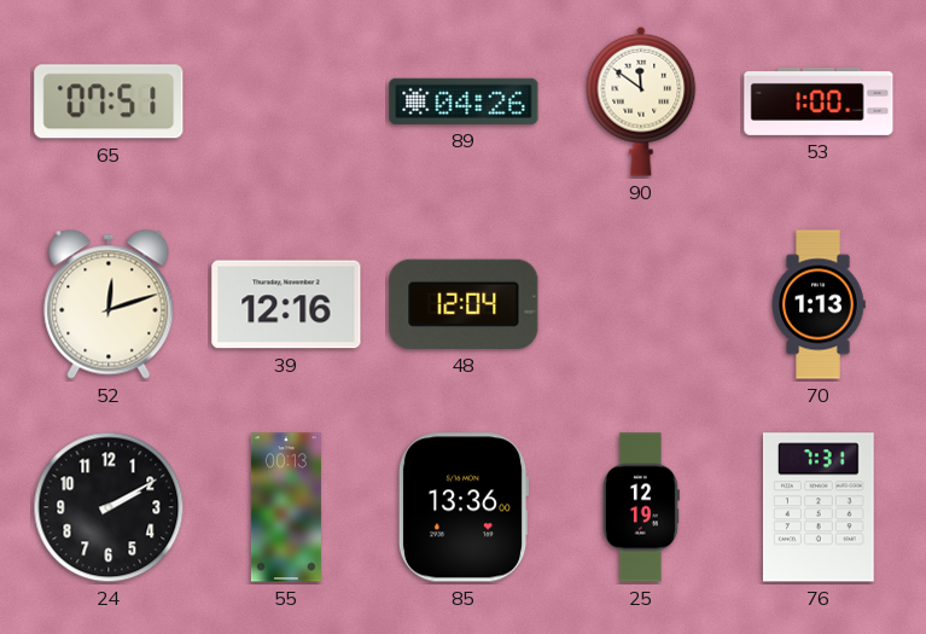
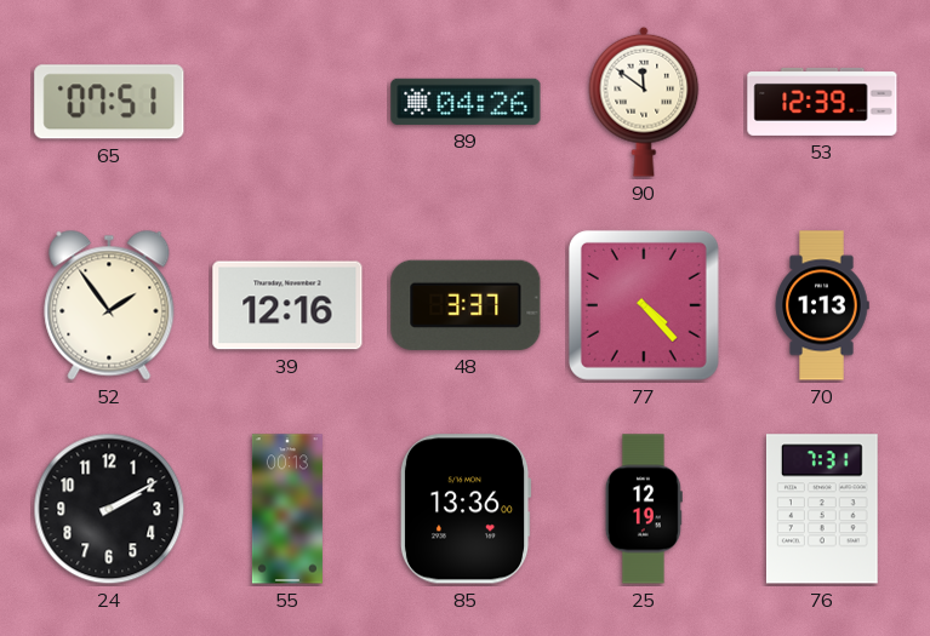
53: 1:00 -> 12:39 (822, 102)
52: 12:12 -> 1:54 (109, 305)
48: 12:04 -> 3:37 (466, 305)
77: none -> 4:23 (644, 305)
